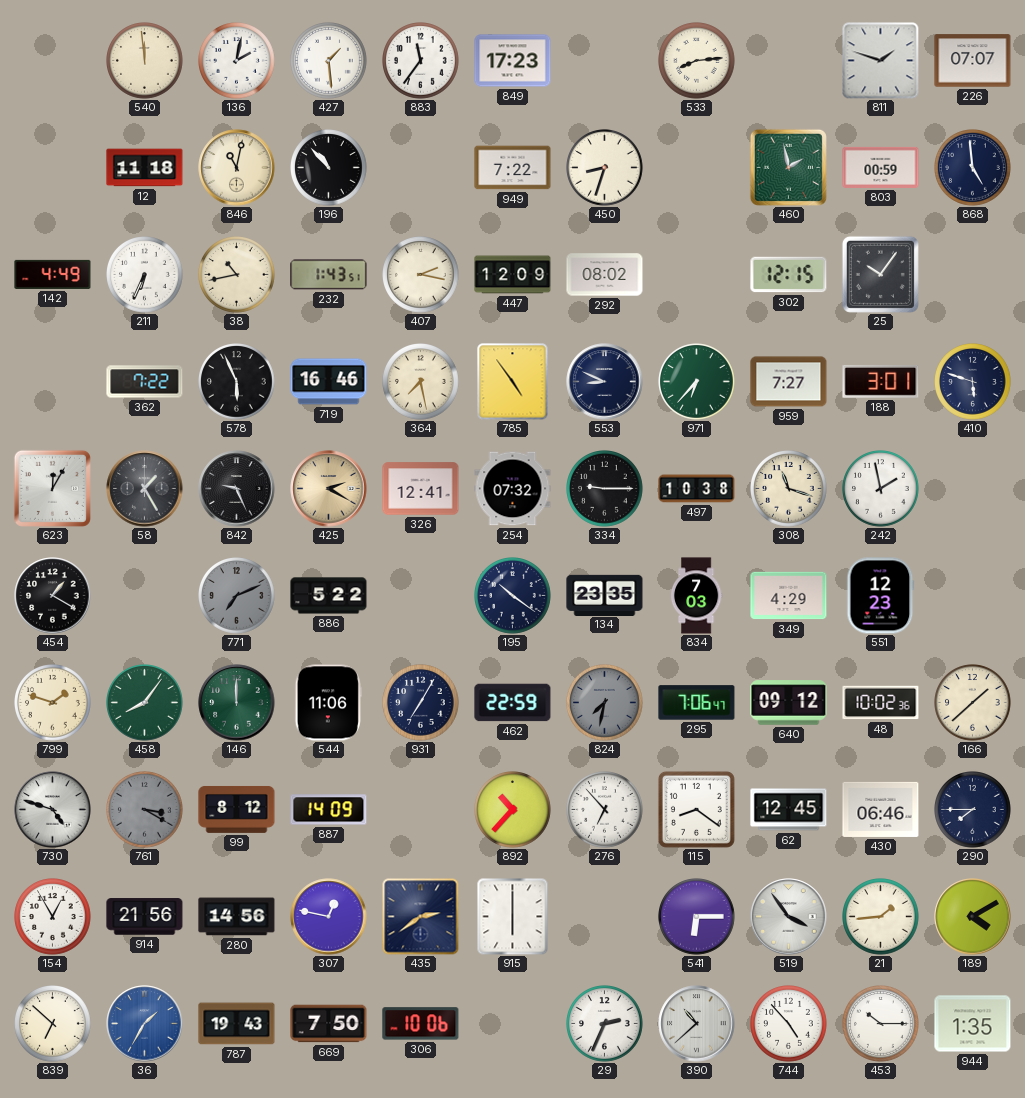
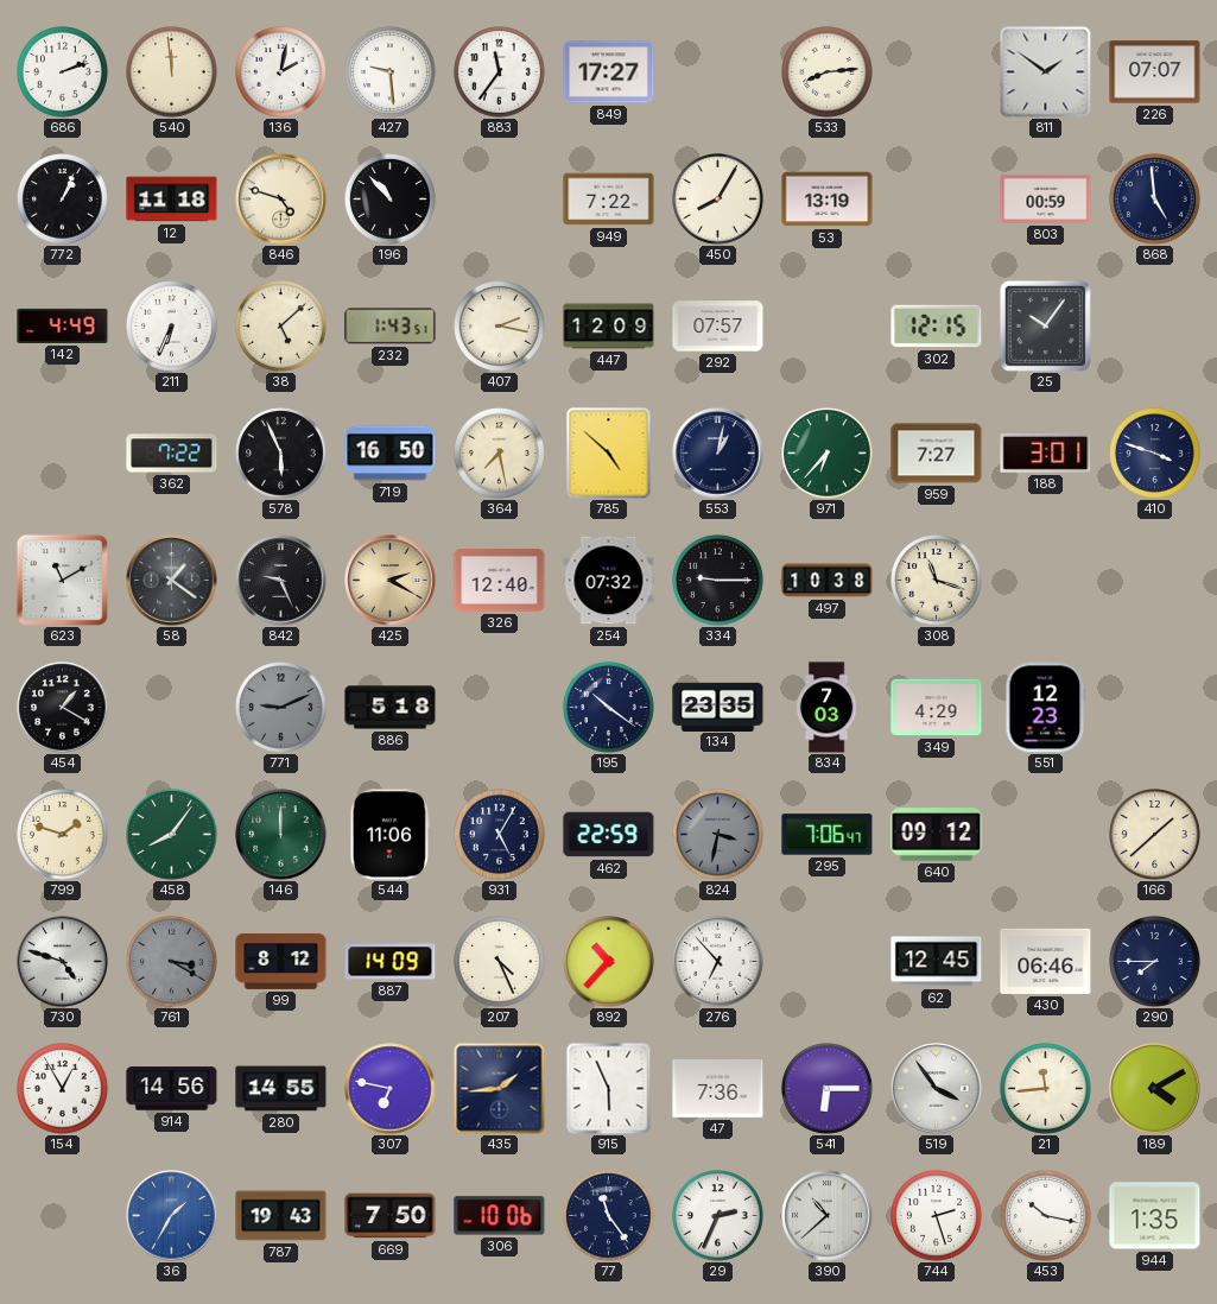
686: none -> 2:12 (63, 72)
427: 1:29 -> 9:29 (391, 72)
849: 17:23 -> 17:27 (609, 72)
811: 1:48 -> 1:51 (1046, 72)
772: none -> 1:04 (63, 200)
846: 11:02 -> 4:48 (281, 200)
450: 8:33 -> 8:05 (718, 200)
53: none -> 13:19 (828, 200)
460: 1:58 -> none (788, 167)
38: 10:43 -> 5:08 (281, 327)
292: 08:02 -> 07:57 (718, 327)
719: 16:46 -> 16:50 (391, 454)
785: 4:54 -> 4:52 (609, 454)
553: 8:49 -> 1:02 (718, 454)
410: 5:48 -> 3:48 (1155, 454)
623: 12:05 -> 11:10 (62, 580)
58: 1:25 -> 1:21 (172, 581)
326: 12:41 -> 12:40 (500, 581)
242: 1:58 -> none (881, 489)
771: 7:11 -> 9:11 (281, 708)
886: 5:22 -> 5:18 (391, 708)
931: 7:05 -> 5:05 (500, 835)
824: 7:32 -> 3:32 (718, 835)
48: 10:02 -> none (881, 703)
207: none -> 4:26 (500, 962)
115: 8:21 -> none (696, 809)
914: 21:56 -> 14:56 (172, 1089)
280: 14:56 -> 14:55 (281, 1089)
307: 12:47 -> 6:47 (391, 1089)
435: 2:39 -> 1:44 (500, 1089)
915: 6:00 -> 5:56 (609, 1088)
47: none -> 7:36 (718, 1089)
21: 1:44 -> 11:44 (1046, 1089)
839: 6:52 -> none (53, 1024)
77: none -> 11:24 (609, 1216)
744: 4:53 -> 2:27 (937, 1216)
453: 10:15 -> 10:17 (1046, 1216)
